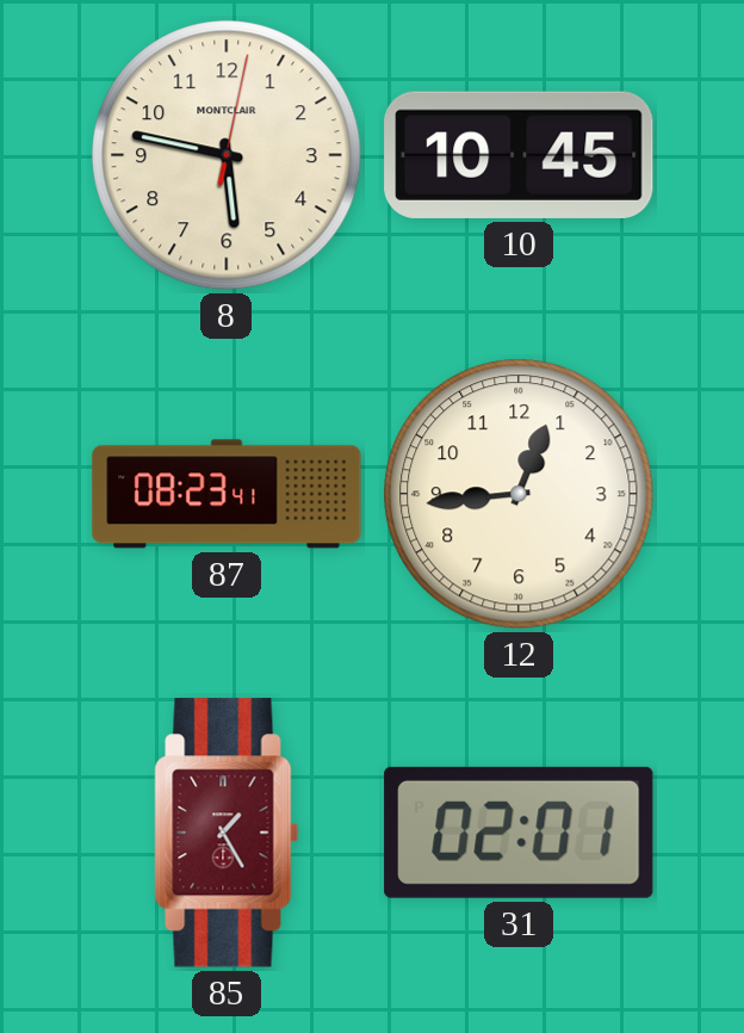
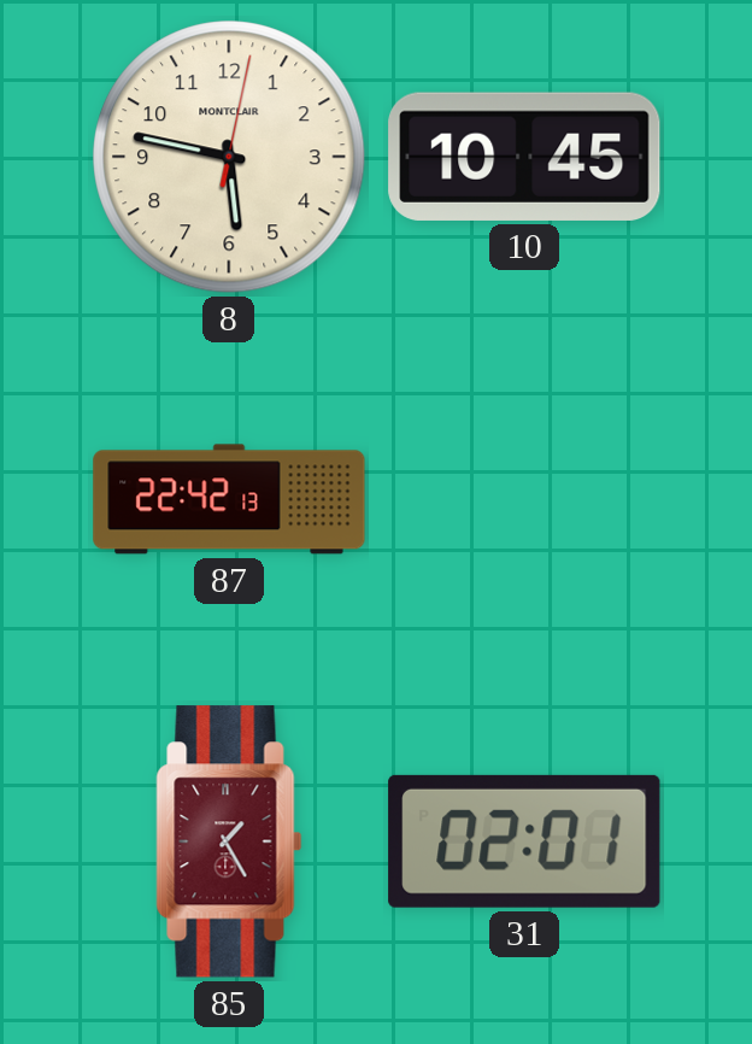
87: 08:23 -> 22:42 (229, 499)
12: 12:44 -> none (519, 494)
